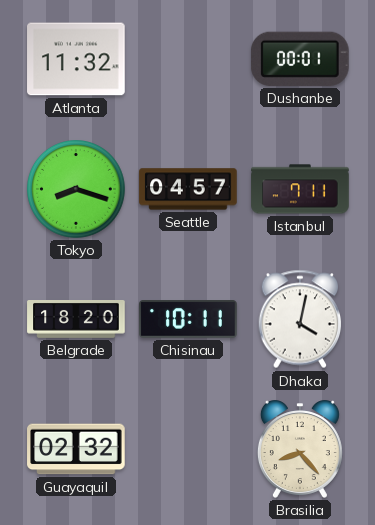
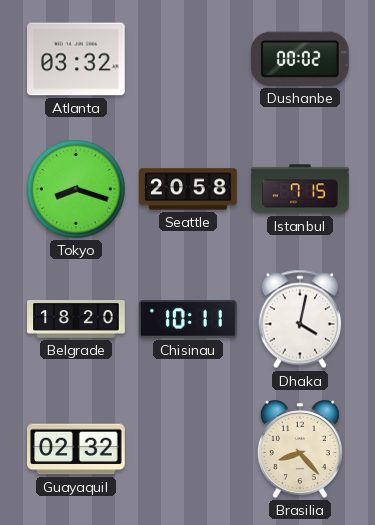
Atlanta: 11:32 -> 03:32 (76, 59)
Dushanbe: 00:01 -> 00:02 (300, 59)
Seattle: 04:57 -> 20:58 (188, 189)
Istanbul: 7:11 -> 7:15 (300, 189)
